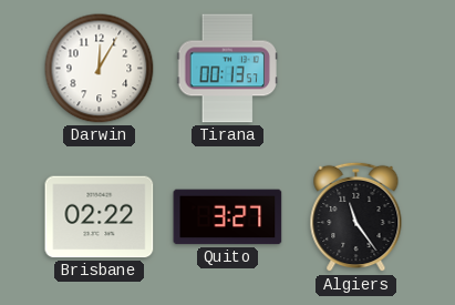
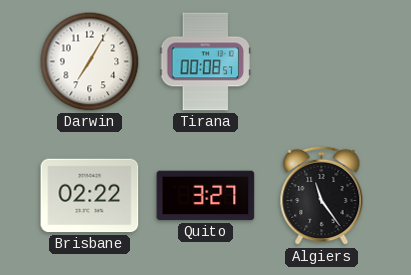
Darwin: 12:05 -> 7:05 (90, 62)
Tirana: 00:13 -> 00:08 (205, 62)
